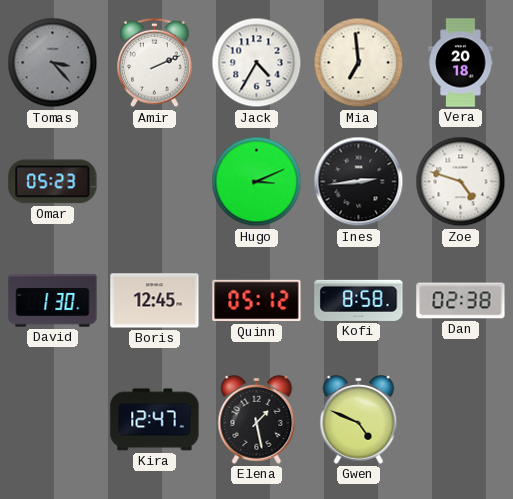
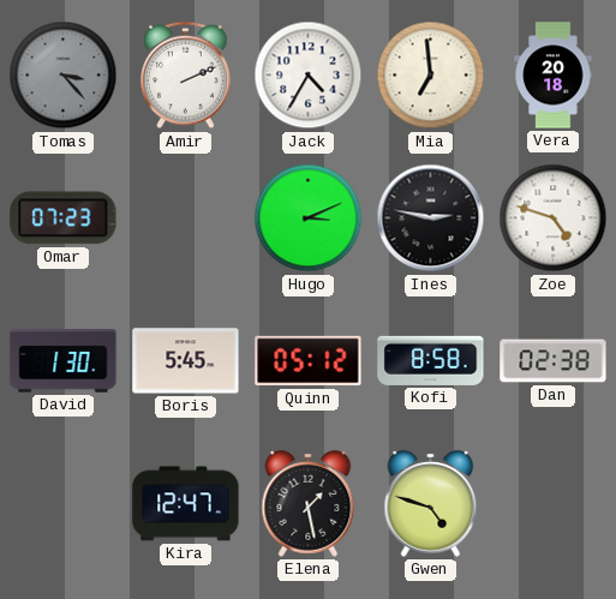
Omar: 05:23 -> 07:23 (64, 218)
Ines: 2:44 -> 2:47 (431, 218)
Boris: 12:45 -> 5:45 (186, 361)
Gwen: 4:49 -> 4:48 (431, 504)
